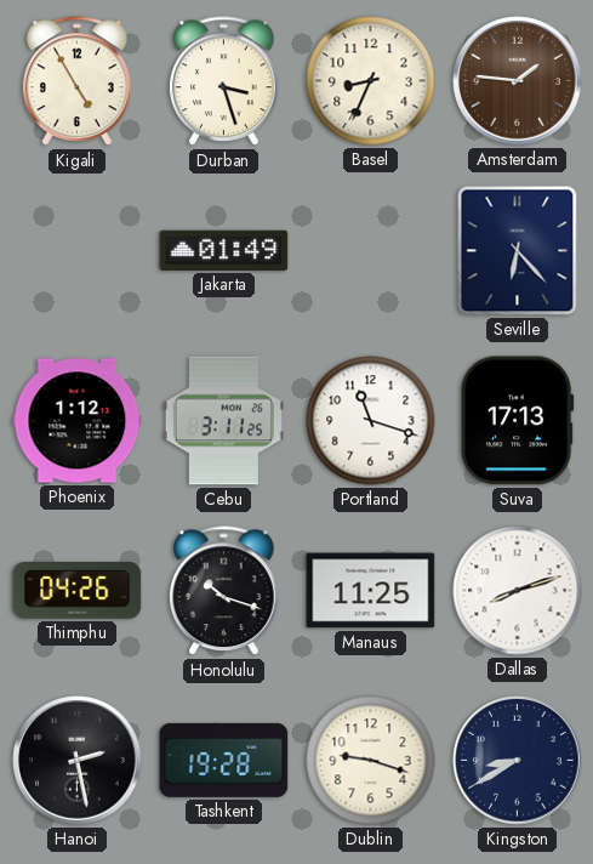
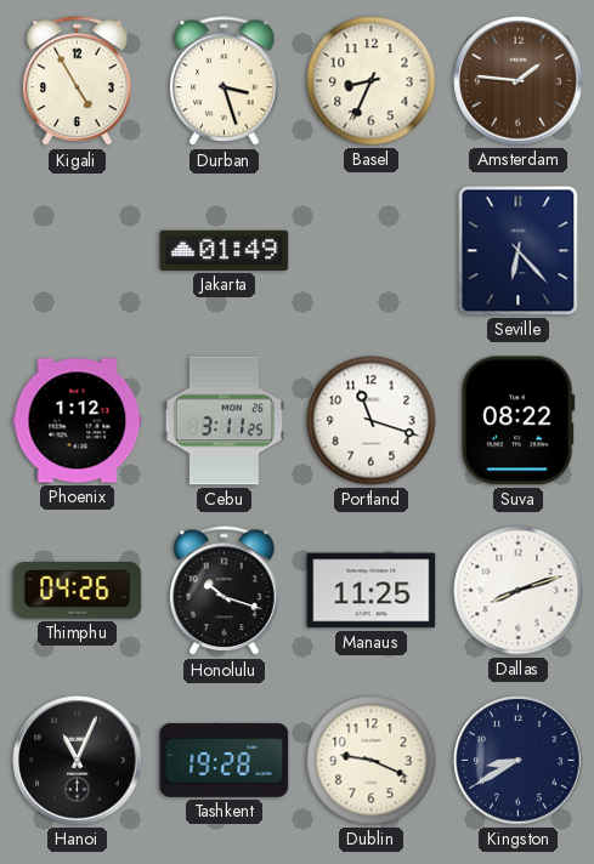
Suva: 17:13 -> 08:22 (517, 421)
Hanoi: 2:28 -> 11:04 (78, 761)
Dublin: 9:18 -> 9:19 (372, 761)
